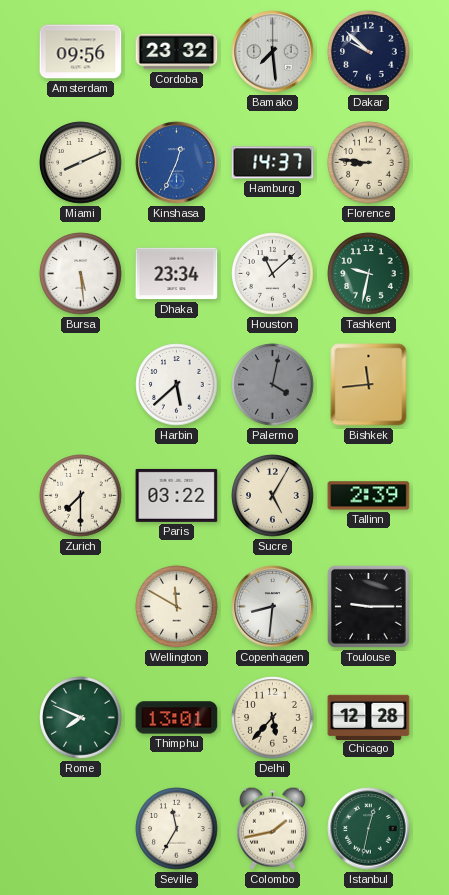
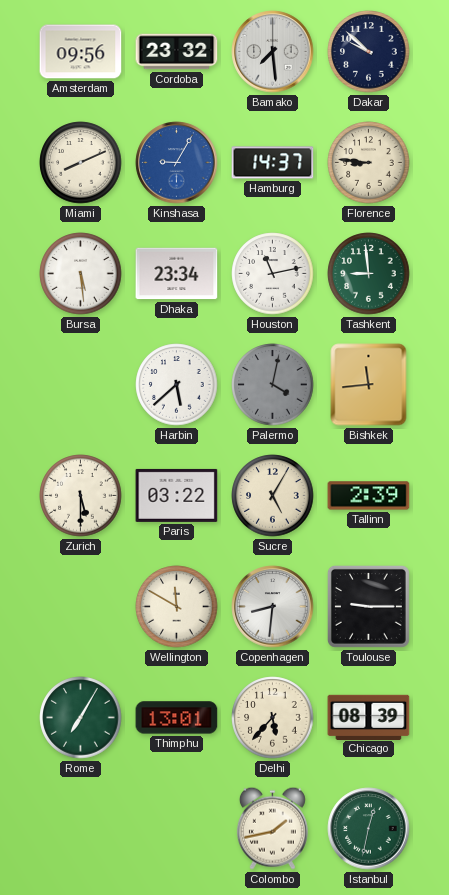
Kinshasa: 12:34 -> 9:05 (177, 163)
Houston: 11:08 -> 11:13 (273, 274)
Tashkent: 9:32 -> 8:59 (369, 274)
Zurich: 7:30 -> 5:30 (81, 496)
Rome: 7:49 -> 7:05 (81, 718)
Chicago: 12:28 -> 08:39 (369, 717)
Seville: 11:35 -> none (177, 829)
